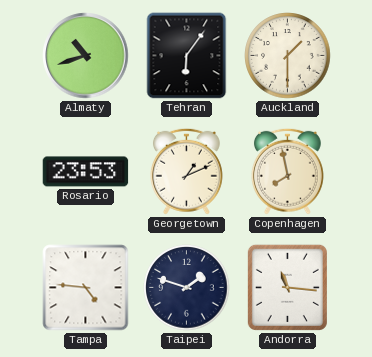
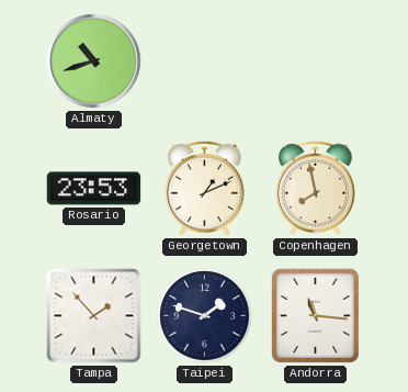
Tehran: 6:06 -> none (187, 56)
Auckland: 1:30 -> none (288, 56)
Tampa: 4:46 -> 1:53 (94, 316)
